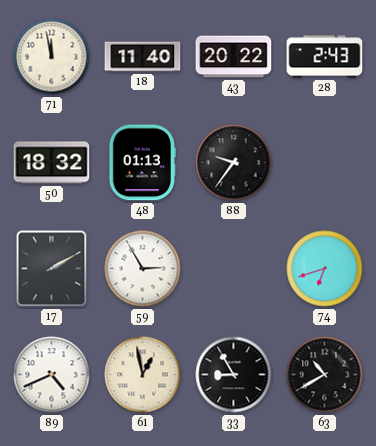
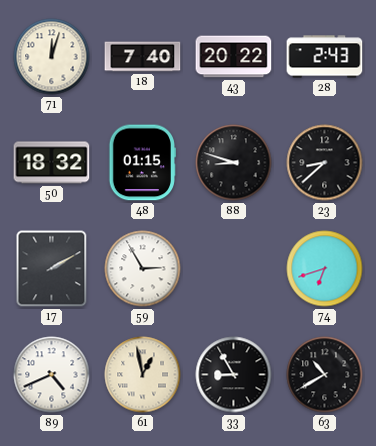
71: 11:58 -> 12:03 (52, 57)
18: 11:40 -> 7:40 (143, 57)
48: 01:13 -> 01:15 (142, 163)
88: 9:36 -> 8:48 (234, 163)
23: none -> 8:38 (325, 163)
